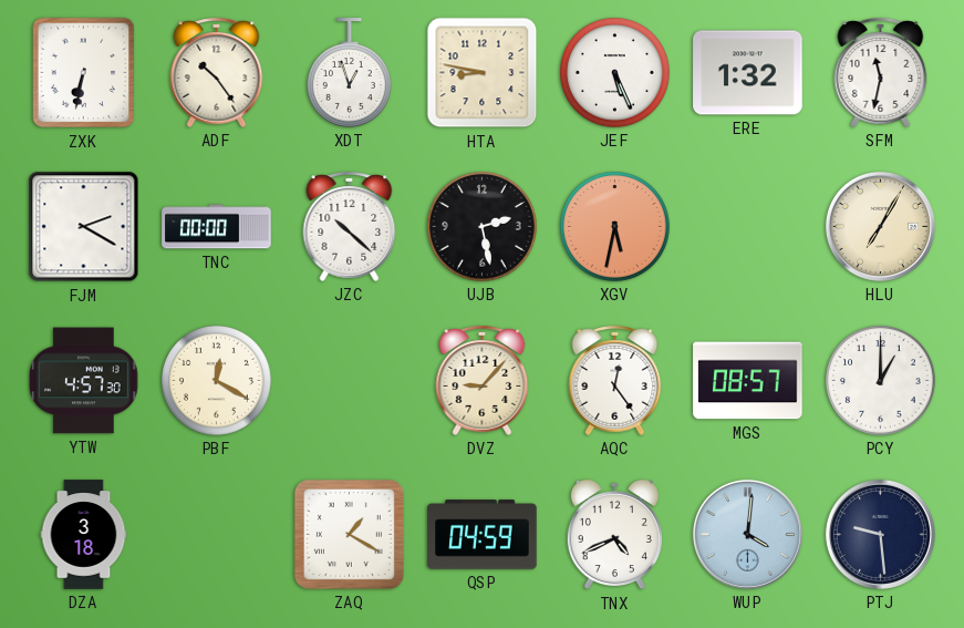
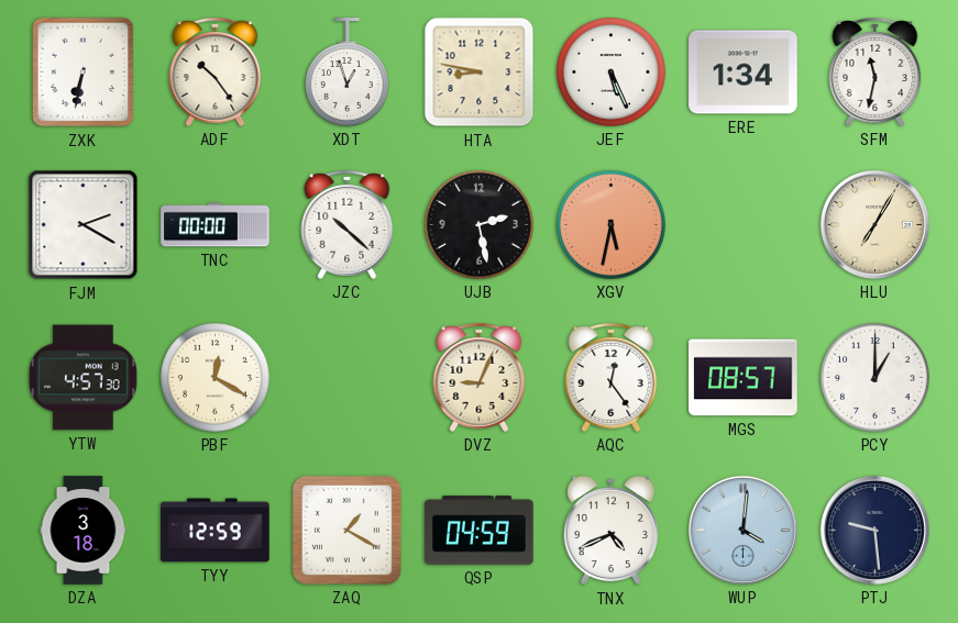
ERE: 1:32 -> 1:34 (744, 73)
DVZ: 9:07 -> 9:04 (480, 377)
TYY: none -> 12:59 (216, 531)
